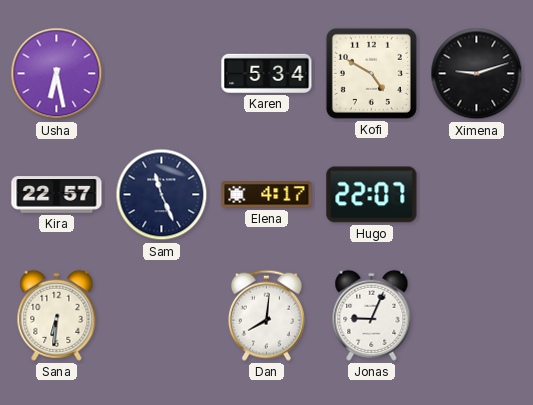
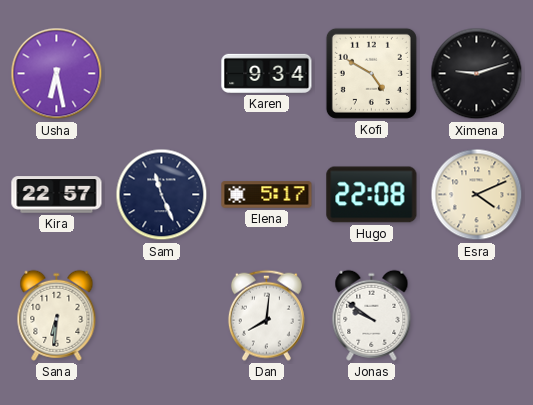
Karen: 5:34 -> 9:34 (267, 73)
Elena: 4:17 -> 5:17 (267, 195)
Hugo: 22:07 -> 22:08 (372, 195)
Esra: none -> 4:11 (477, 195)
Jonas: 9:04 -> 9:51 (372, 315)
